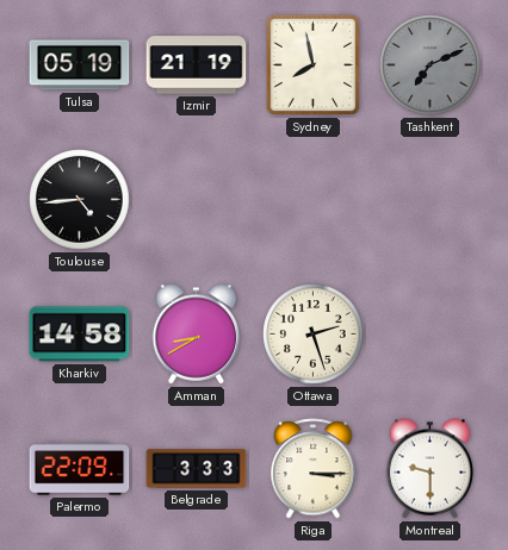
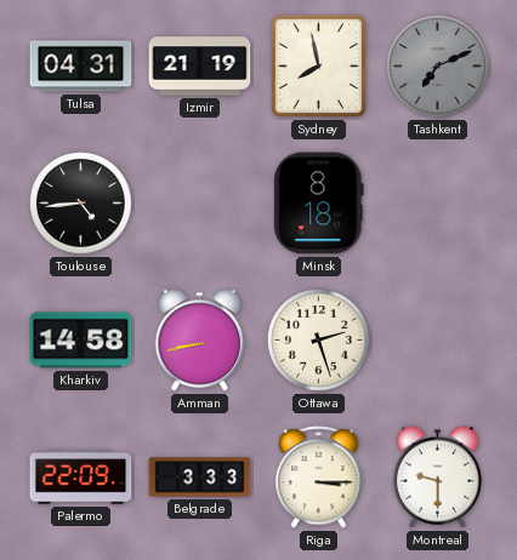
Tulsa: 05:19 -> 04:31 (81, 67)
Minsk: none -> 8:18 (319, 204)
Amman: 8:40 -> 8:43 (200, 341)
